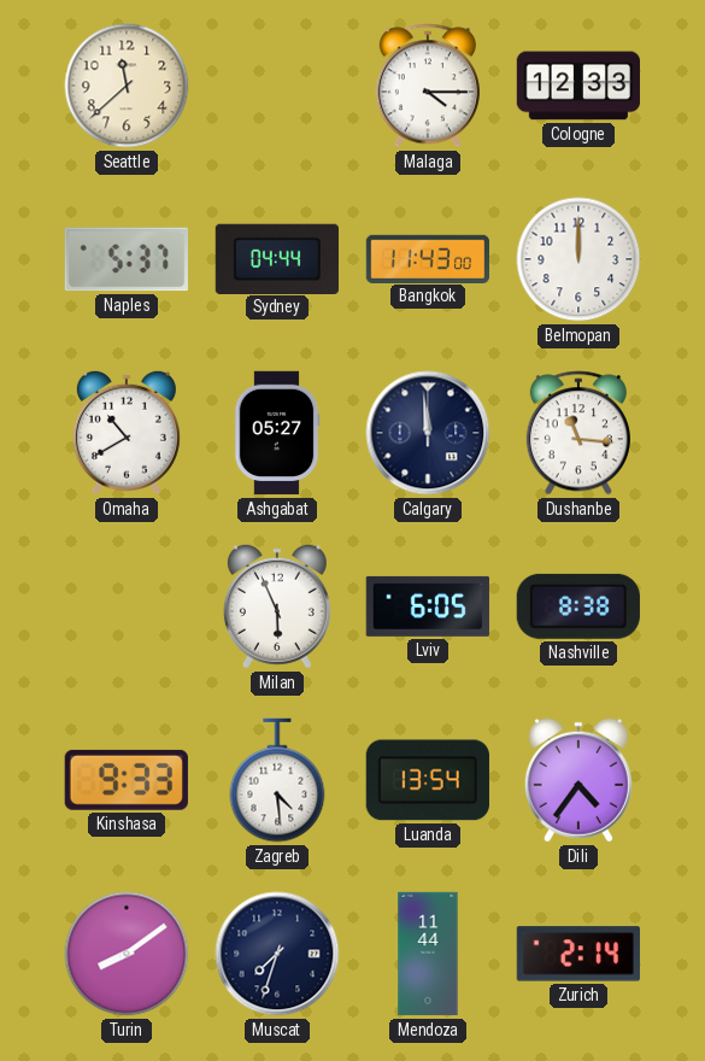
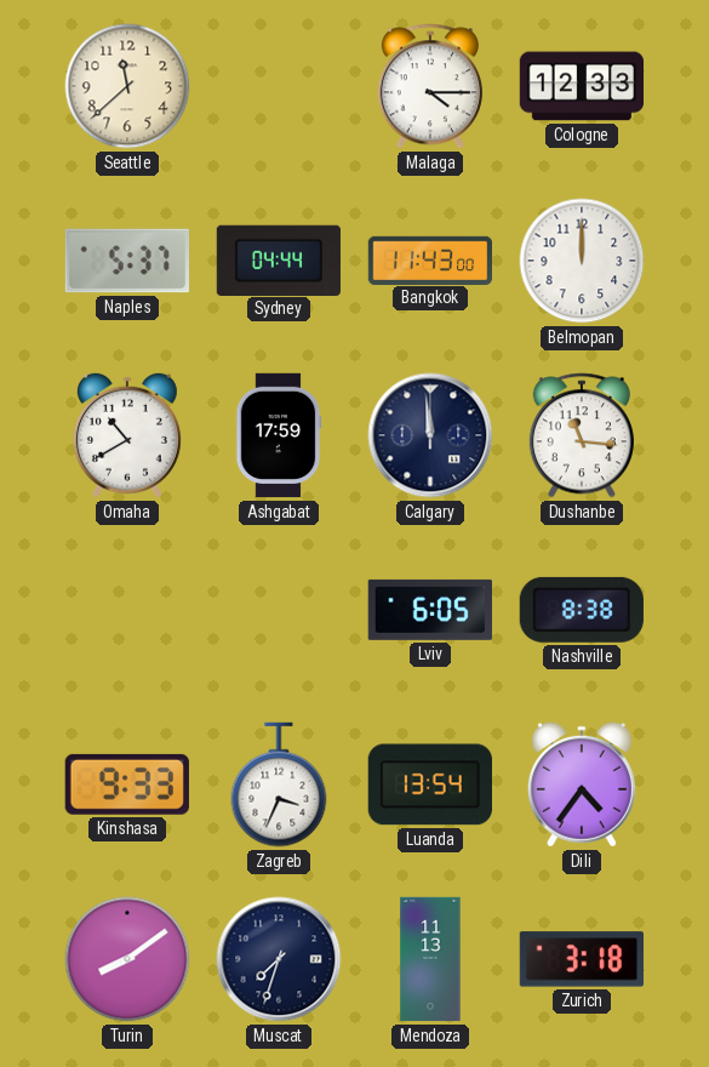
Ashgabat: 05:27 -> 17:59 (279, 435)
Milan: 5:56 -> none (277, 606)
Zagreb: 4:29 -> 3:34 (279, 784)
Mendoza: 11:44 -> 11:13 (430, 959)
Zurich: 2:14 -> 3:18 (582, 959)
